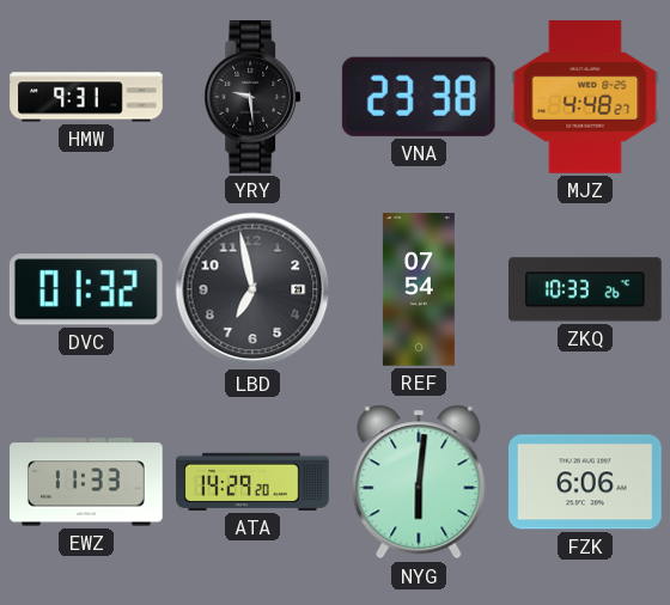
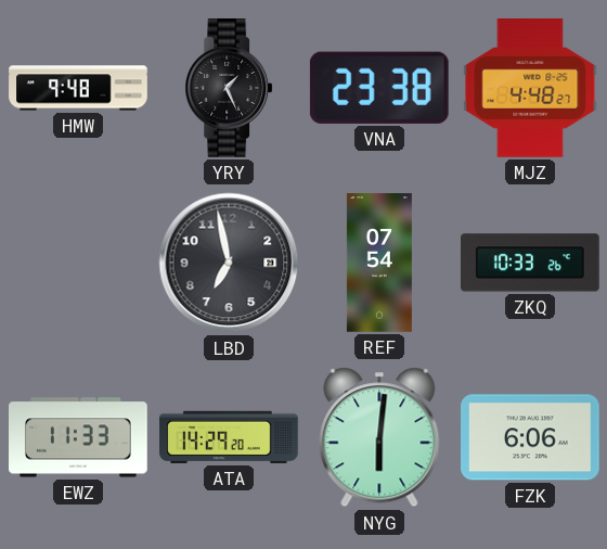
HMW: 9:31 -> 9:48 (78, 88)
YRY: 9:29 -> 1:26 (229, 88)
DVC: 01:32 -> none (86, 289)
